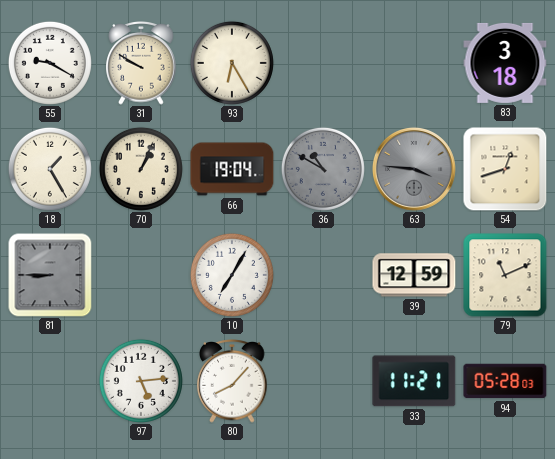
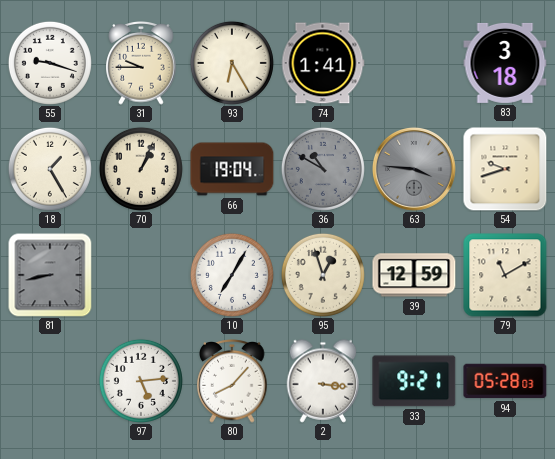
55: 9:20 -> 9:18 (50, 63)
31: 9:50 -> 9:45 (141, 63)
74: none -> 1:41 (323, 63)
54: 12:42 -> 9:42 (505, 169)
81: 8:45 -> 8:43 (50, 275)
95: none -> 12:57 (323, 275)
79: 11:11 -> 11:10 (505, 275)
2: none -> 3:16 (323, 381)
33: 11:21 -> 9:21 (414, 381)
